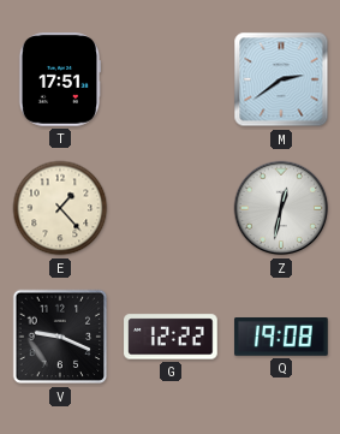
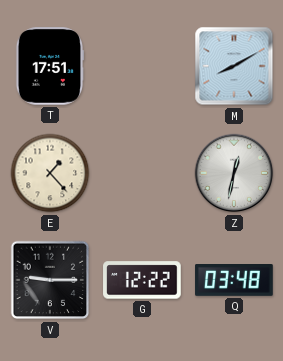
M: 2:39 -> 8:10 (234, 66)
V: 9:19 -> 9:15 (50, 280)
Q: 19:08 -> 03:48 (234, 281)
